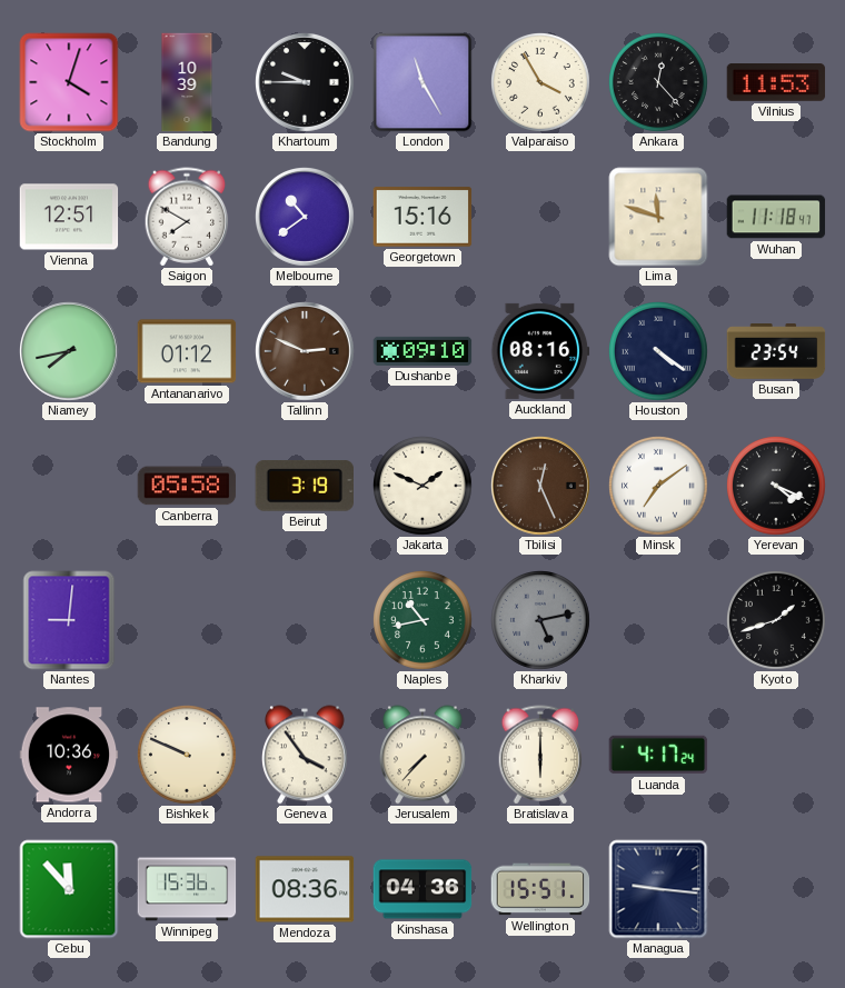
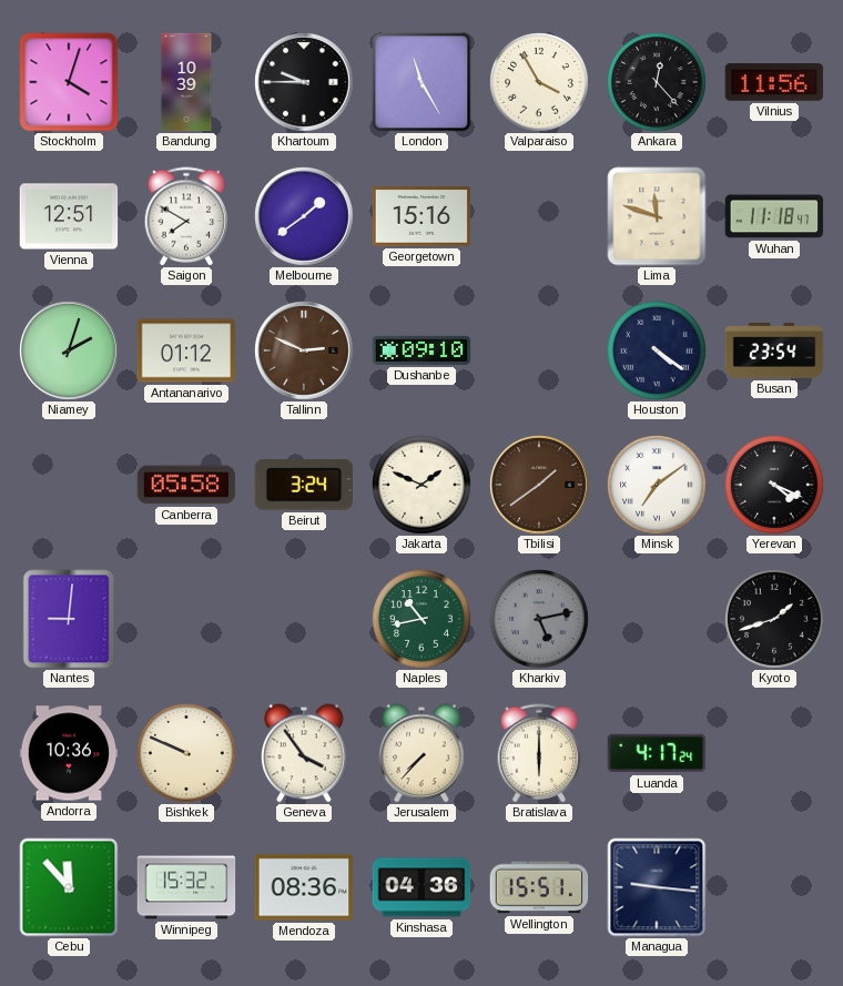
Vilnius: 11:53 -> 11:56 (774, 83)
Melbourne: 10:39 -> 1:39 (305, 217)
Niamey: 7:43 -> 2:03 (70, 352)
Auckland: 08:16 -> none (540, 351)
Beirut: 3:19 -> 3:24 (303, 486)
Tbilisi: 12:26 -> 1:39 (540, 486)
Winnipeg: 15:36 -> 15:32 (186, 887)
